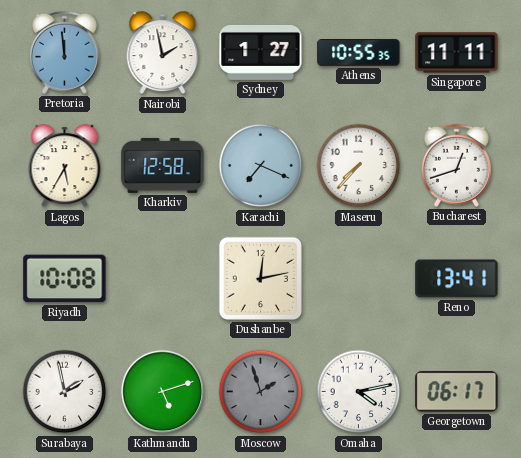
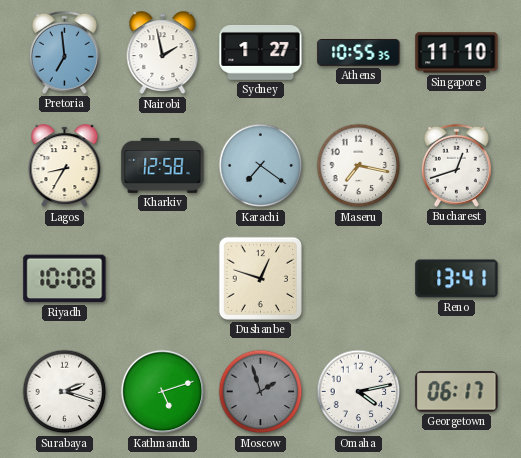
Pretoria: 11:59 -> 6:59 (64, 52)
Singapore: 11:11 -> 11:10 (457, 53)
Lagos: 5:35 -> 8:35 (65, 166)
Karachi: 7:19 -> 7:21 (261, 166)
Maseru: 7:37 -> 7:17 (359, 166)
Dushanbe: 12:13 -> 12:48 (260, 278)
Surabaya: 1:58 -> 2:18 (65, 392)
